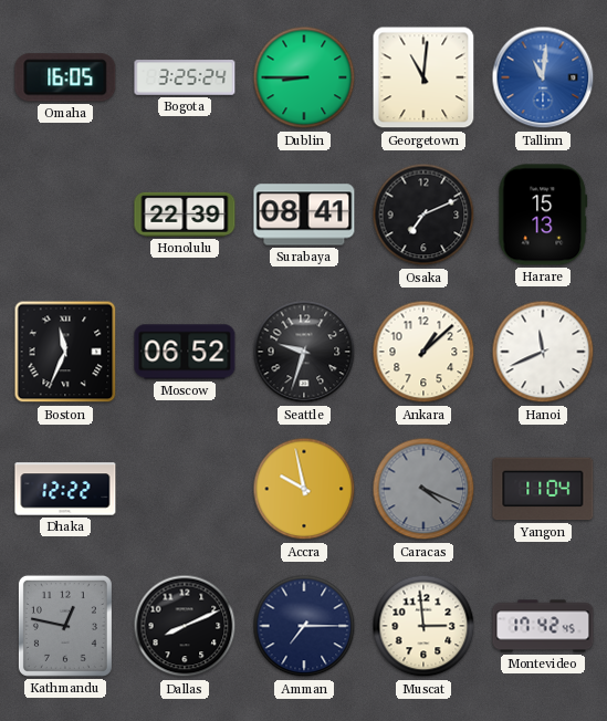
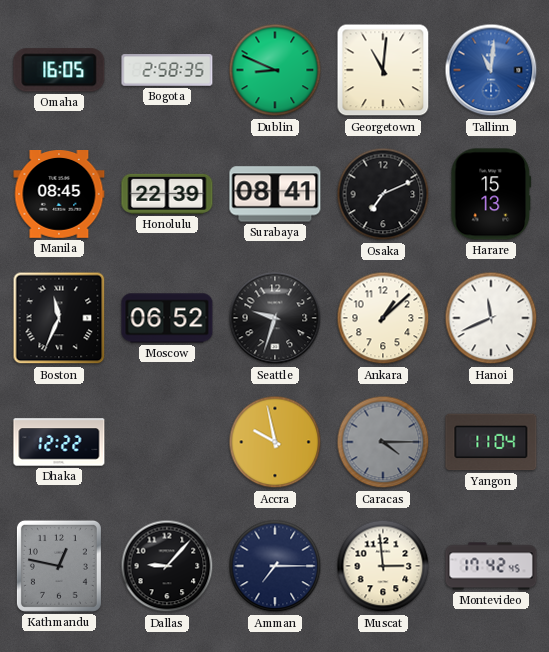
Bogota: 3:25 -> 2:58 (167, 70)
Dublin: 8:45 -> 8:49 (275, 70)
Manila: none -> 08:45 (59, 195)
Caracas: 4:19 -> 4:15 (383, 442)
Dallas: 8:11 -> 9:07 (167, 566)
